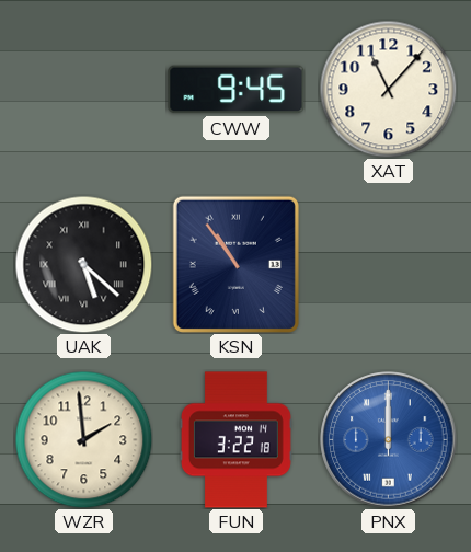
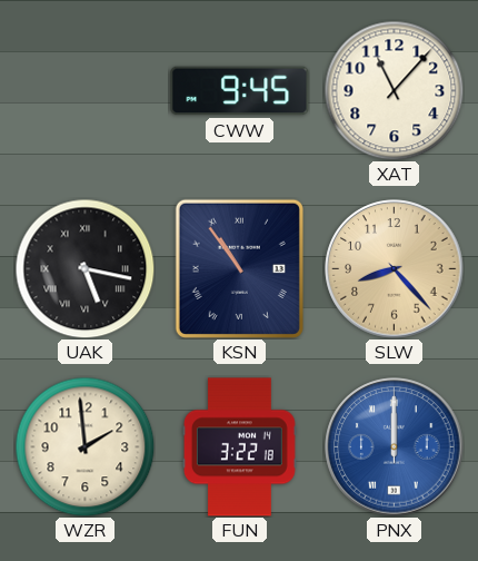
UAK: 5:22 -> 5:17 (84, 268)
SLW: none -> 8:23 (395, 269)
